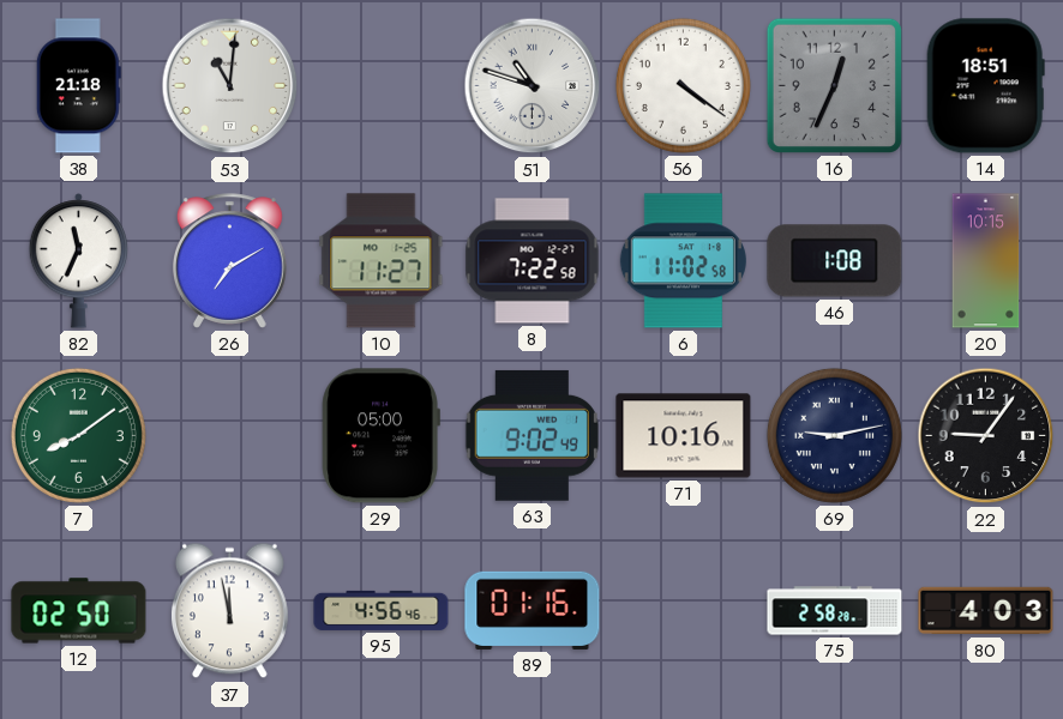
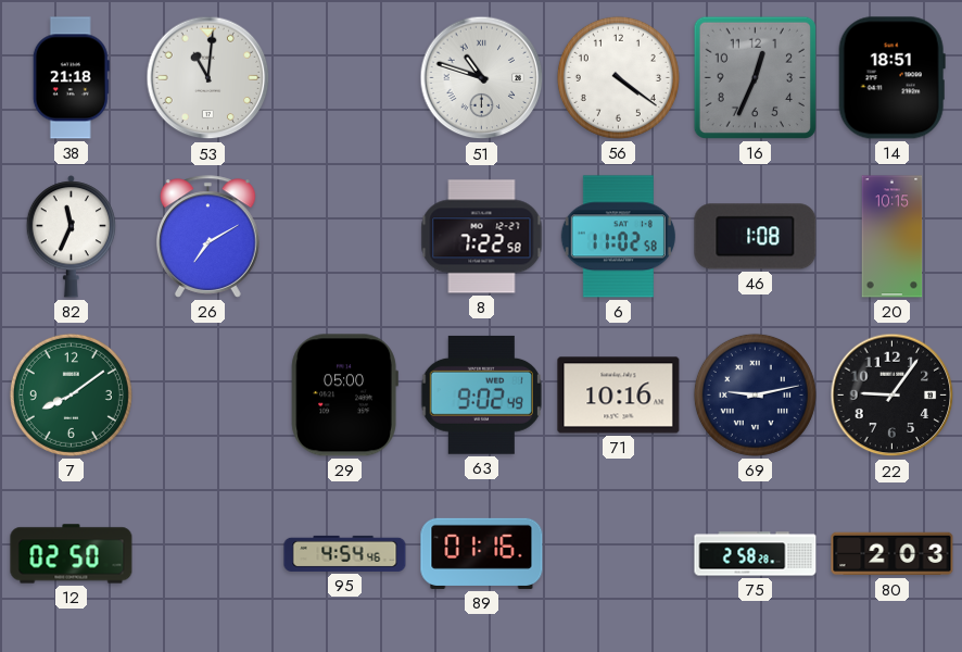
10: 11:27 -> none (382, 261)
37: 11:58 -> none (229, 611)
95: 4:56 -> 4:54 (345, 553)
80: 4:03 -> 2:03 (893, 554)
